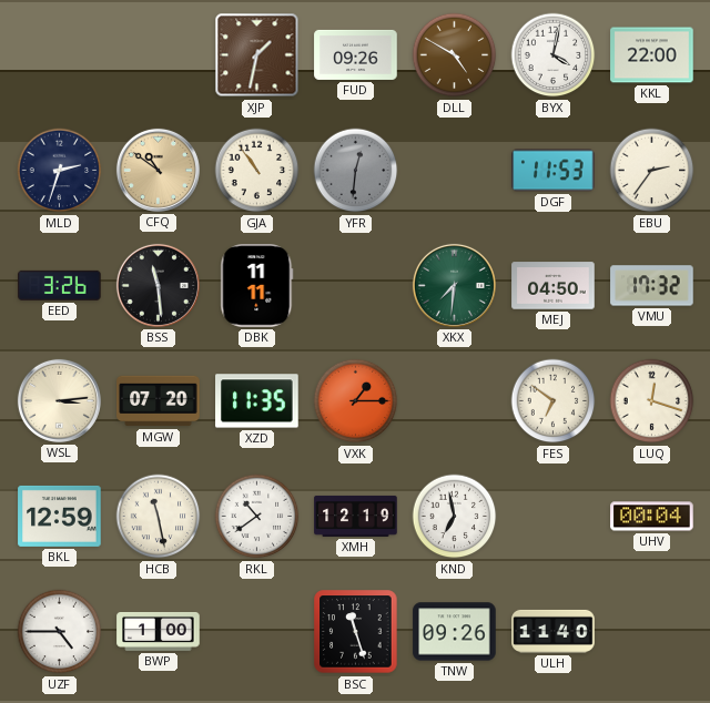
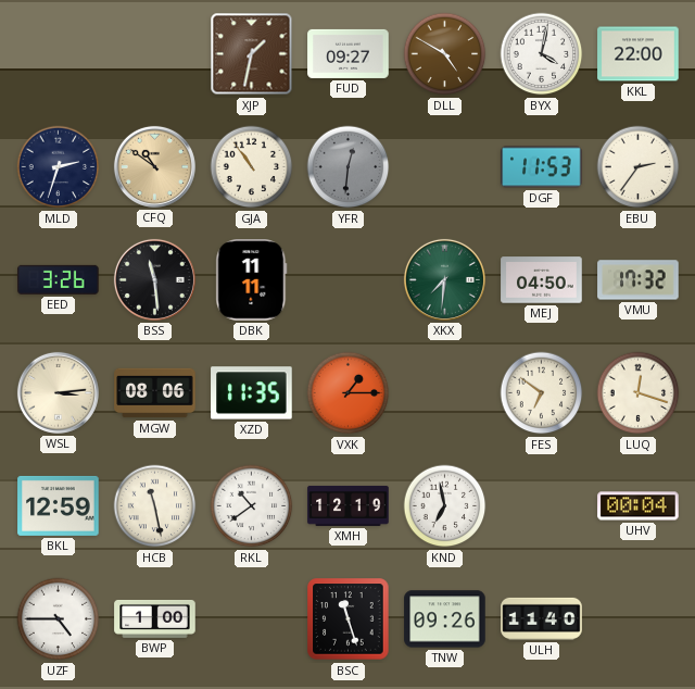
FUD: 09:26 -> 09:27 (349, 53)
MGW: 07:20 -> 08:06 (155, 393)
